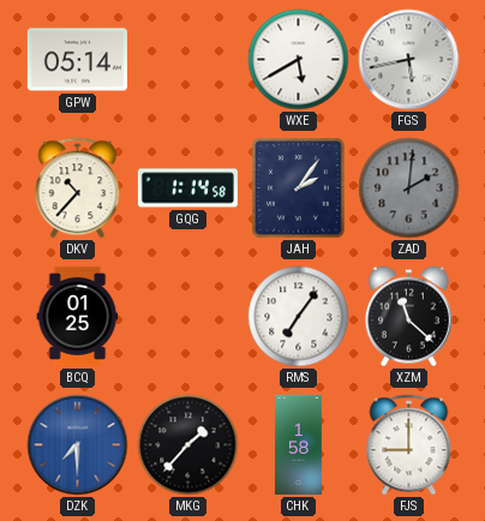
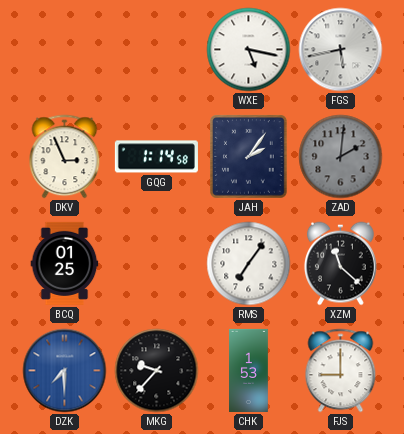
GPW: 05:14 -> none (77, 60)
WXE: 5:40 -> 5:17 (249, 50)
DKV: 10:37 -> 2:56 (65, 157)
MKG: 1:37 -> 9:37 (157, 371)
CHK: 1:58 -> 1:53 (249, 370)
